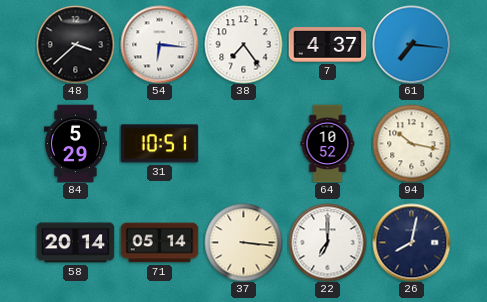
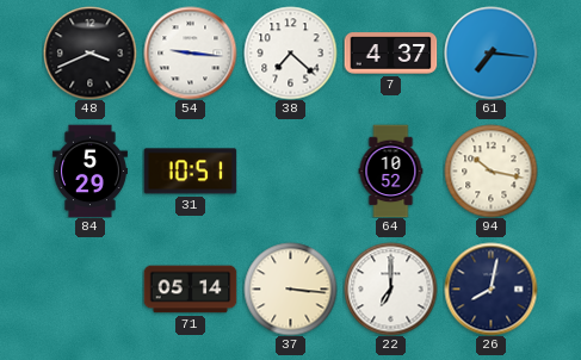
48: 3:38 -> 3:41 (89, 52)
54: 6:16 -> 9:16 (190, 52)
38: 7:24 -> 7:22 (290, 52)
58: 20:14 -> none (75, 243)
